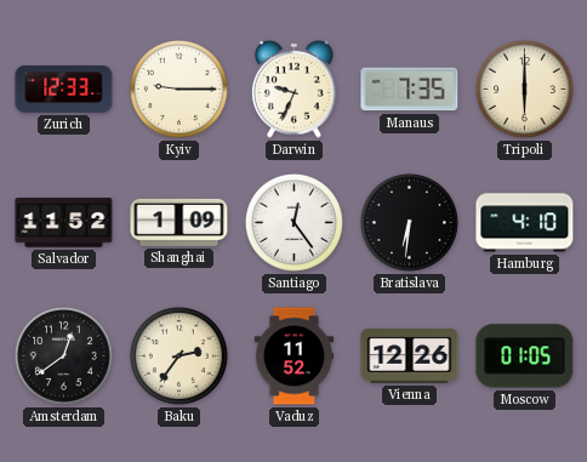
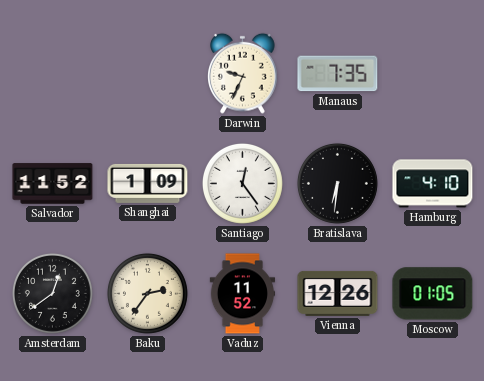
Zurich: 12:33 -> none (64, 89)
Kyiv: 9:15 -> none (178, 89)
Tripoli: 6:00 -> none (524, 89)
